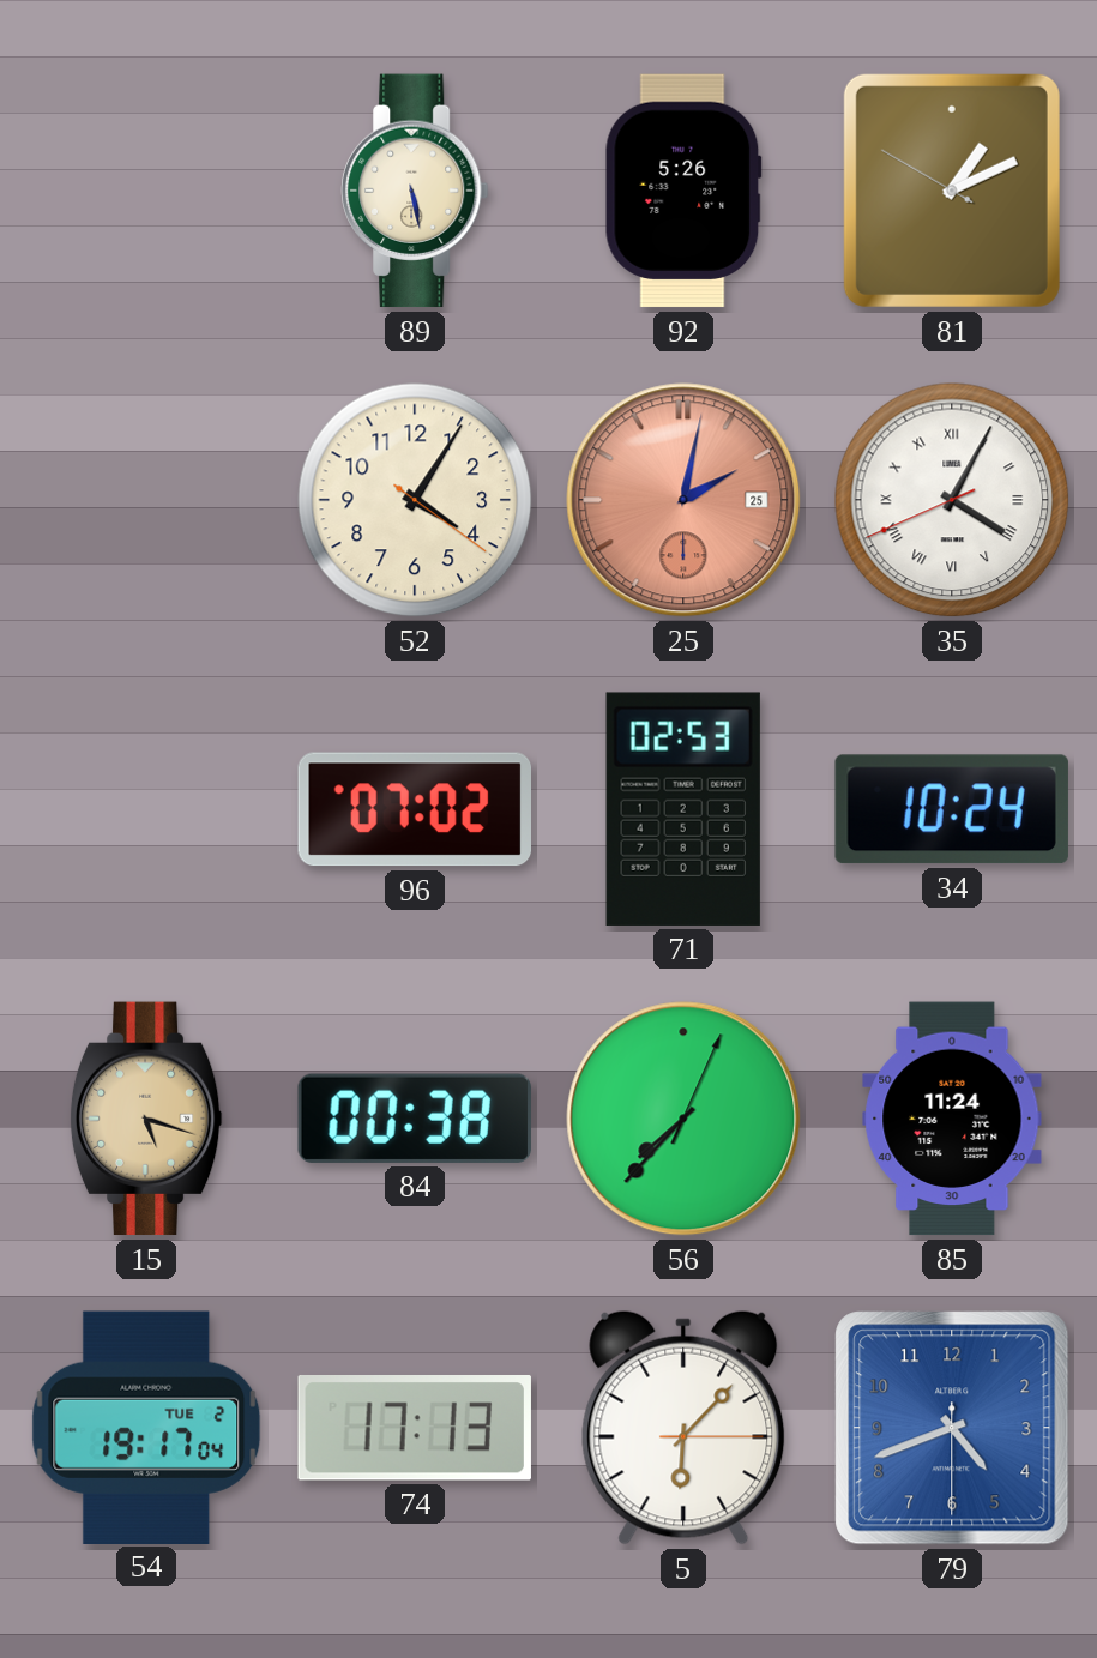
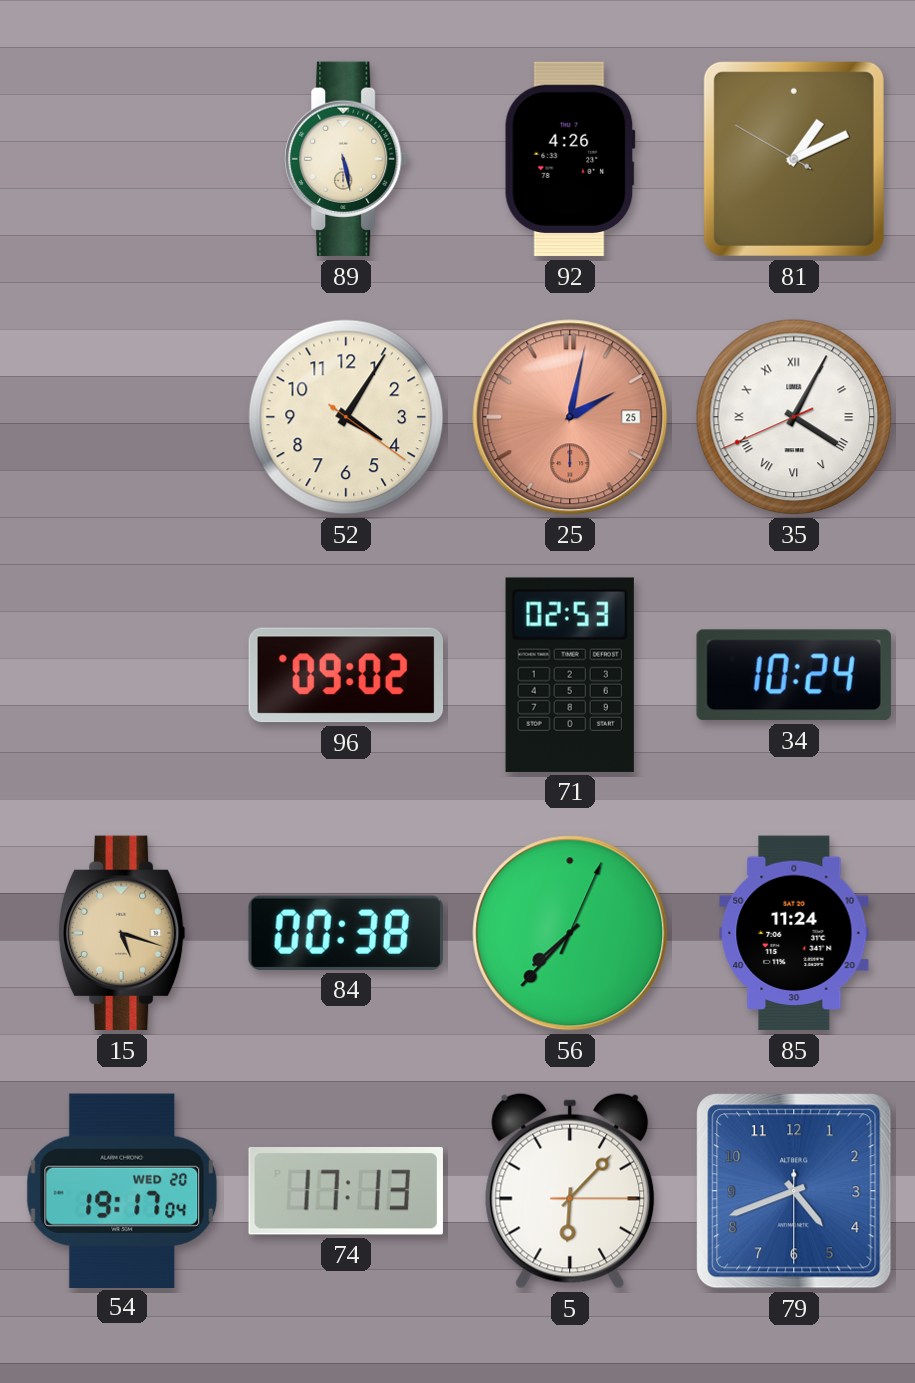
92: 5:26 -> 4:26 (570, 159)
96: 07:02 -> 09:02 (345, 675)
54 date: TUE 2 -> WED 20 (122, 1190)
